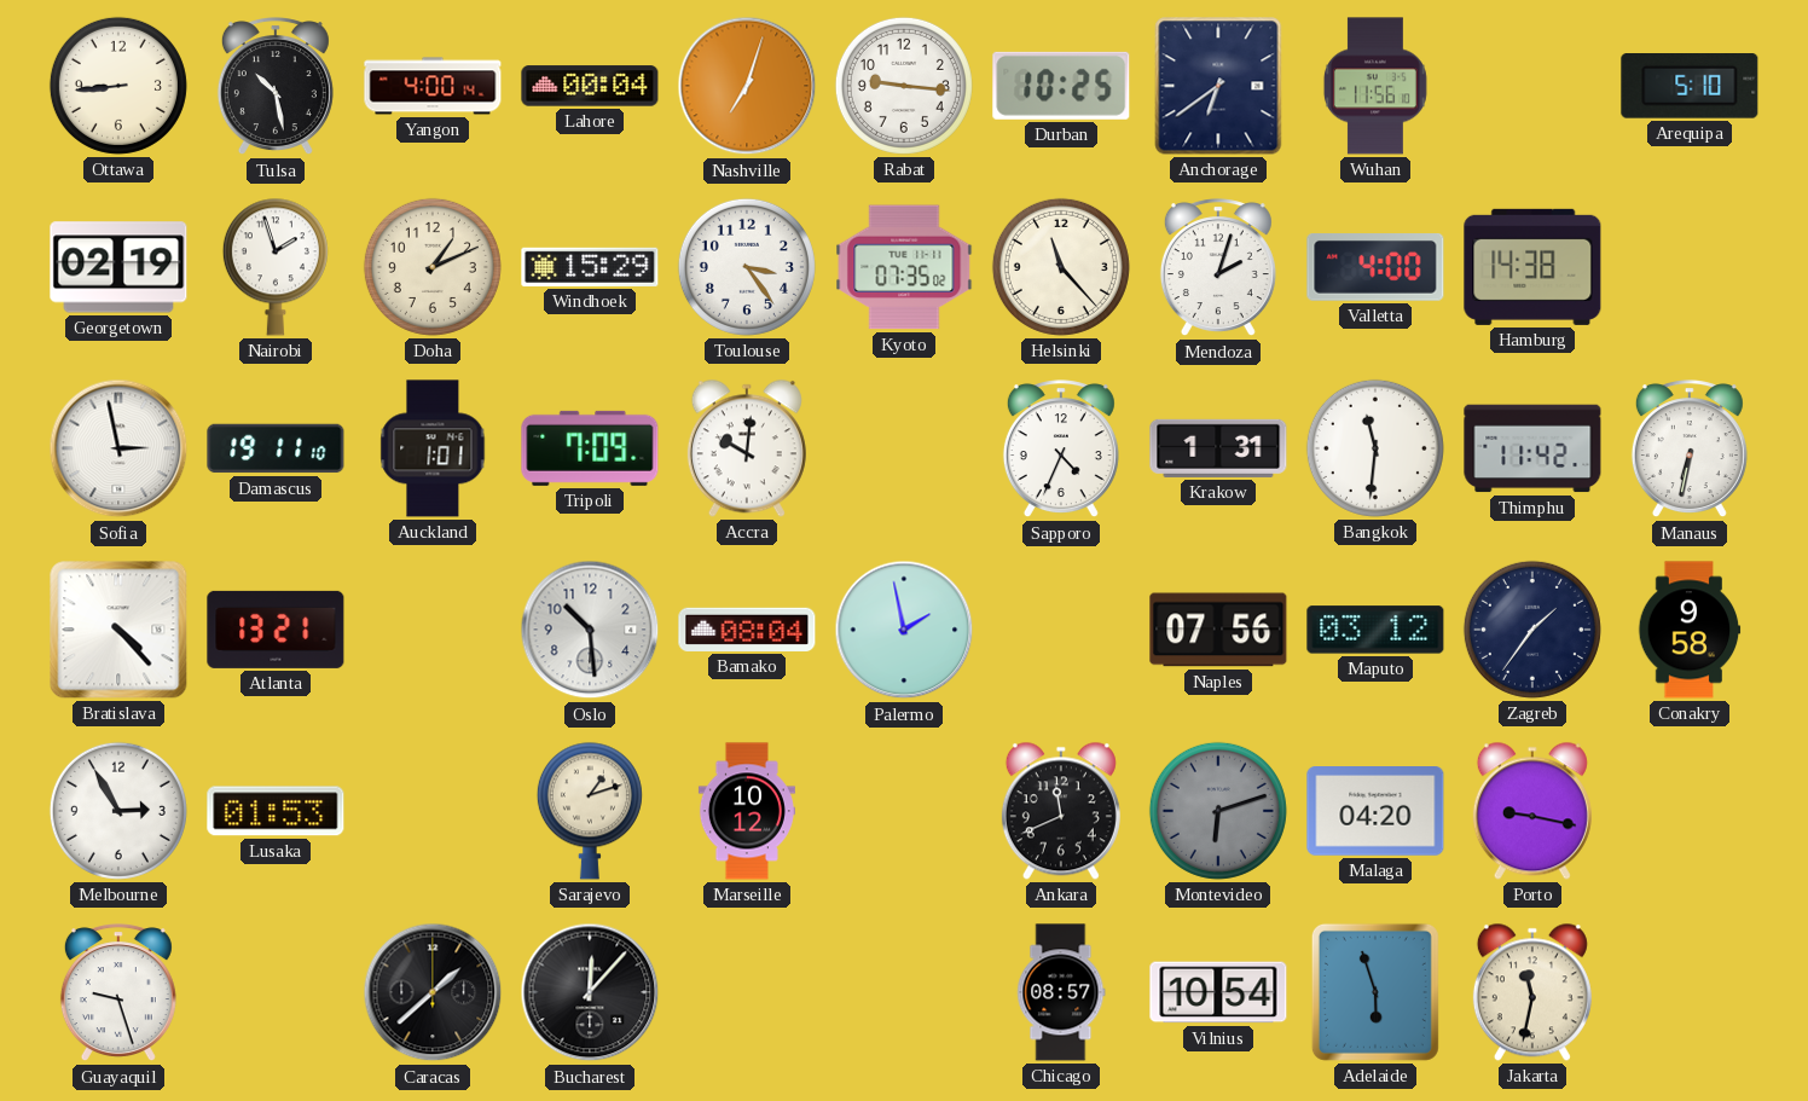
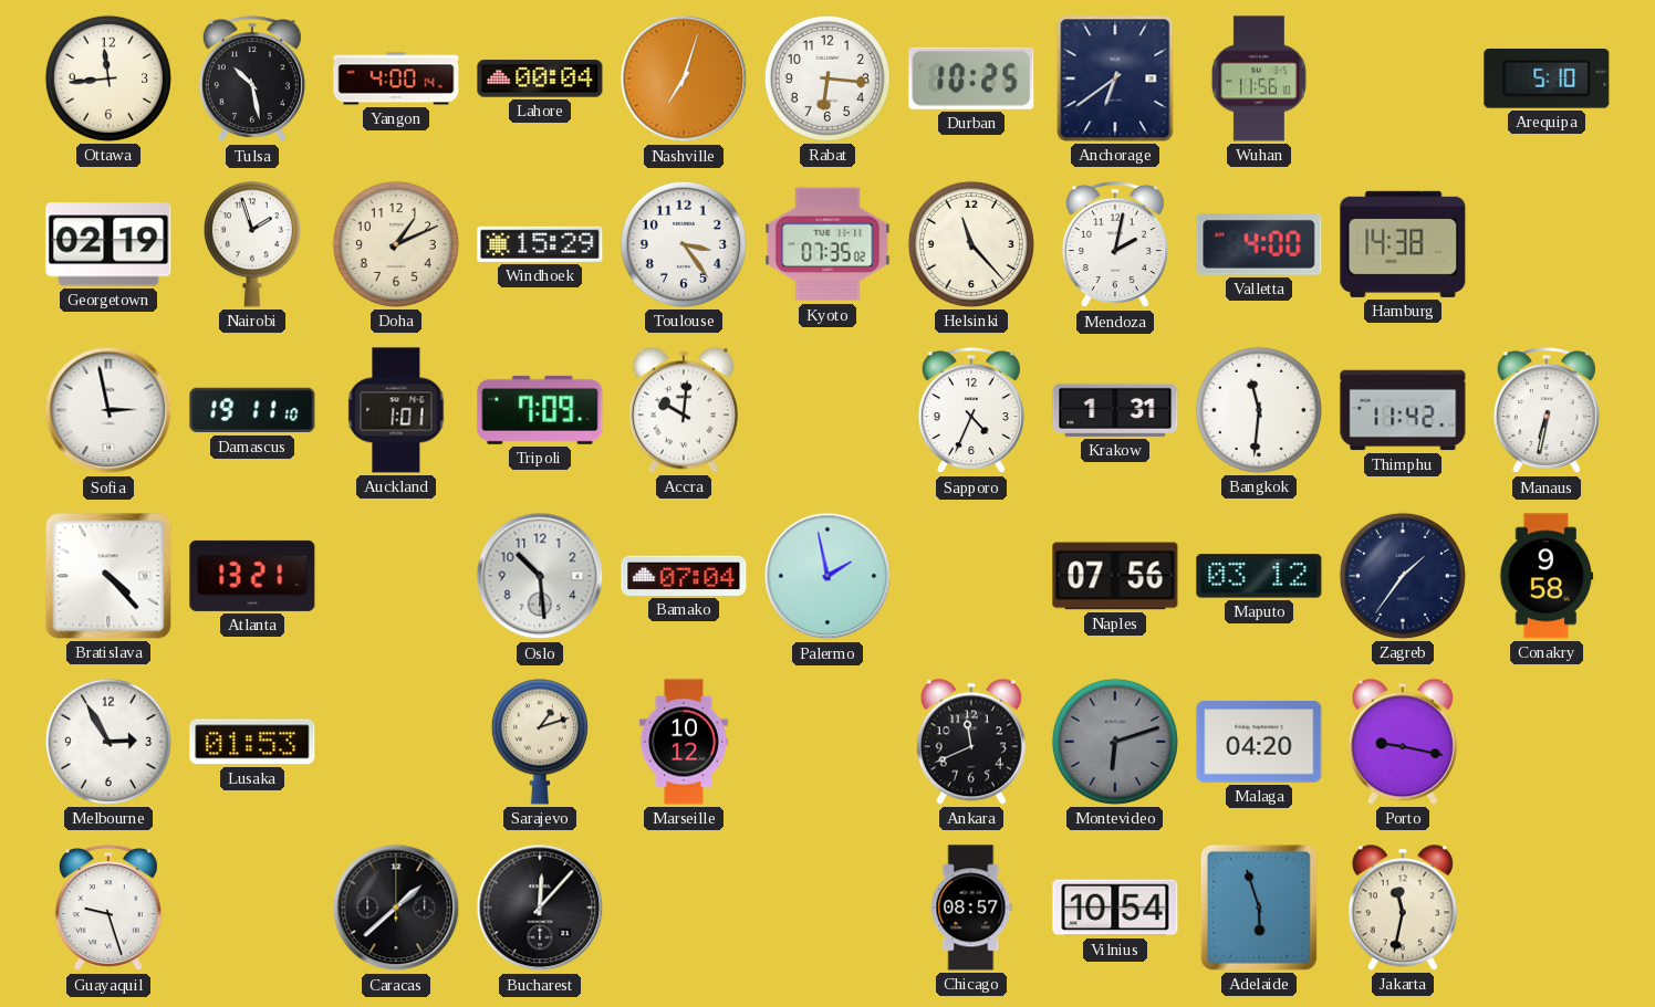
Ottawa: 8:44 -> 11:44 (108, 78)
Rabat: 9:16 -> 6:16 (827, 78)
Mendoza: 2:03 -> 2:02 (1115, 245)
Bamako: 08:04 -> 07:04 (684, 576)
